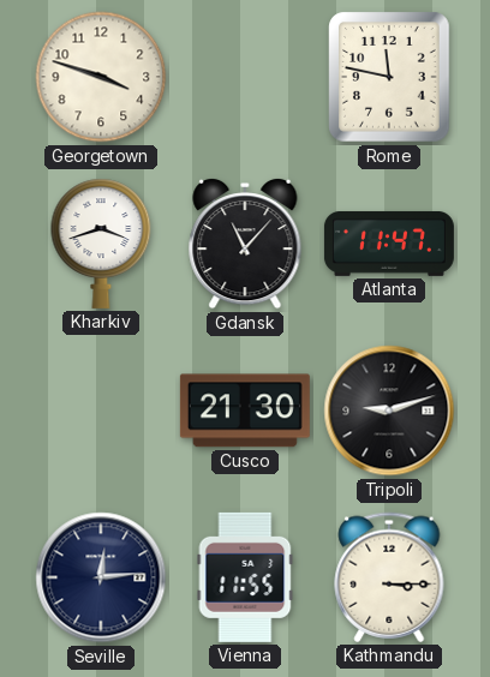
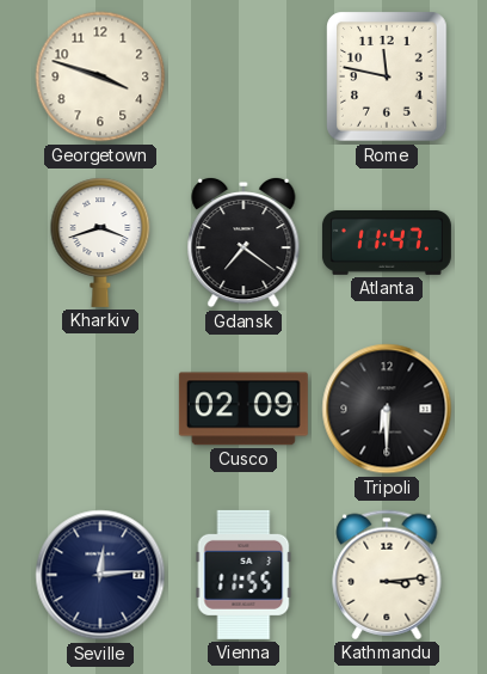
Gdansk: 11:07 -> 7:21 (243, 243)
Cusco: 21:30 -> 02:09 (243, 409)
Tripoli: 9:12 -> 6:30 (387, 409)
Kathmandu: 3:15 -> 3:14 (387, 575)
